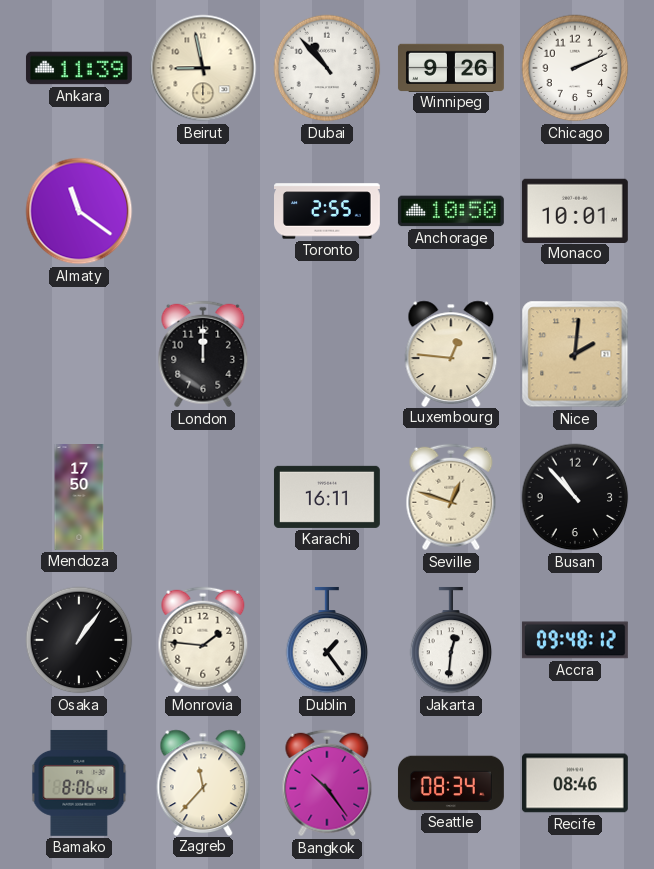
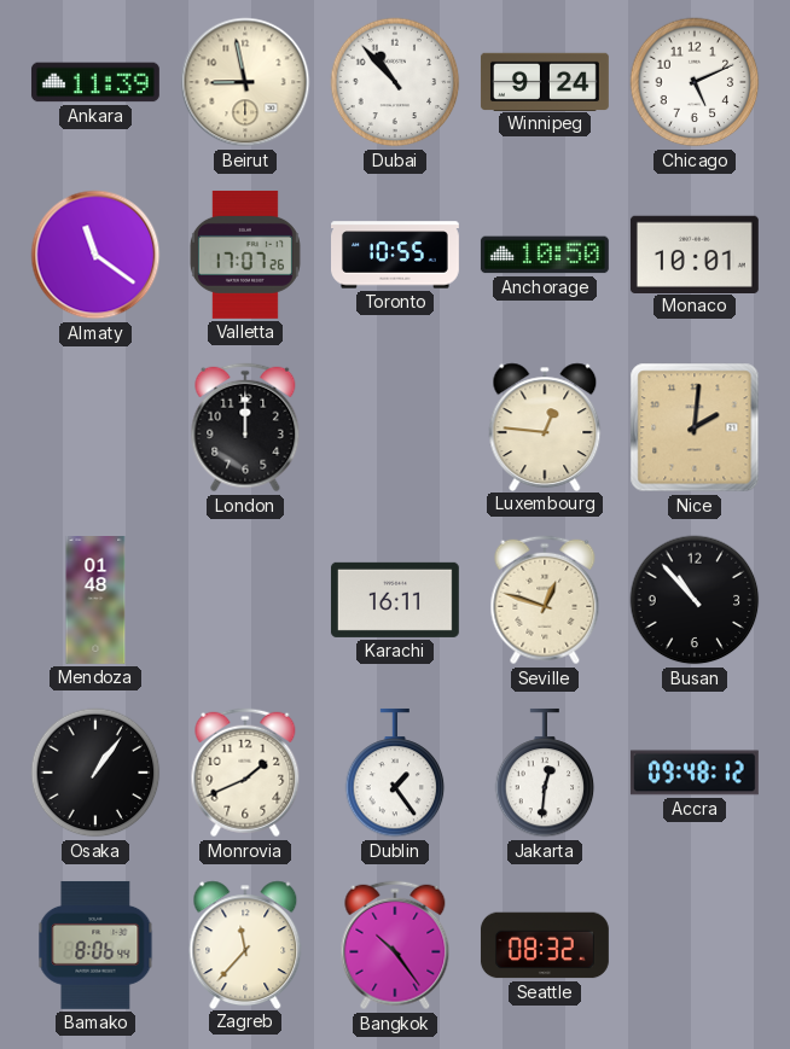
Winnipeg: 9:26 -> 9:24 (545, 81)
Chicago: 2:11 -> 5:11 (695, 82)
Valletta: none -> 17:07 (245, 255)
Toronto: 2:55 -> 10:55 (396, 255)
Mendoza: 17:50 -> 01:48 (95, 601)
Monrovia: 1:46 -> 1:41 (245, 773)
Seattle: 08:34 -> 08:32 (545, 945)
Recife: 08:46 -> none (575, 783)
